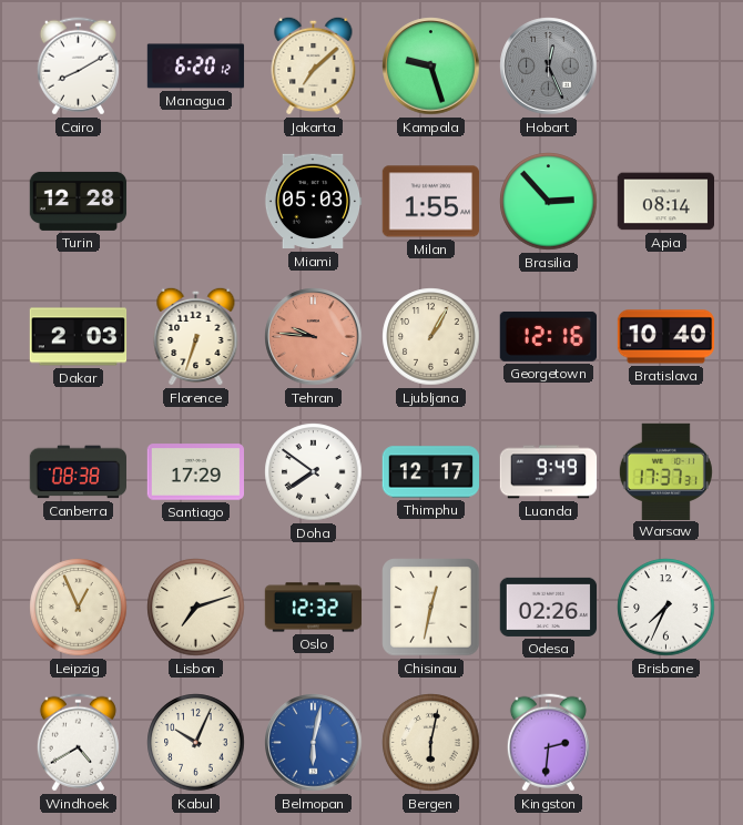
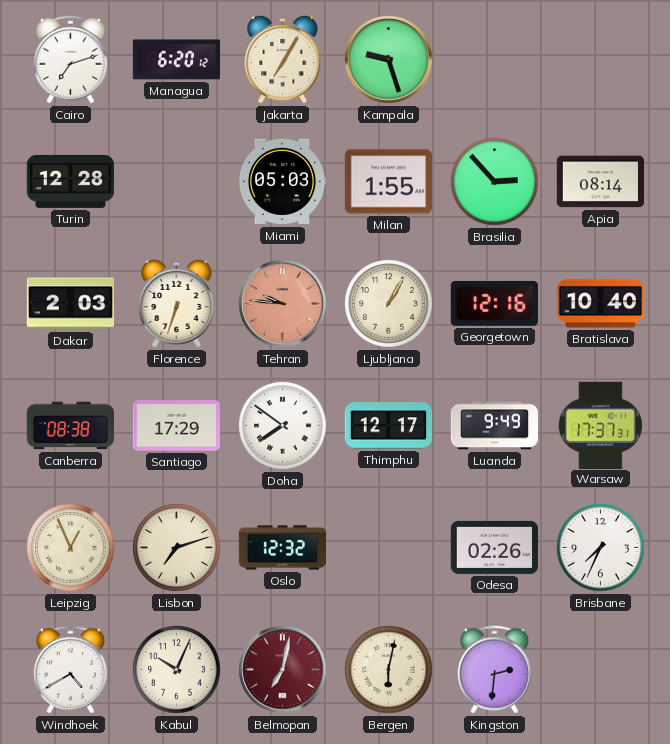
Cairo: 8:10 -> 7:12 (70, 60)
Jakarta: 7:08 -> 7:05 (283, 59)
Hobart: 12:26 -> none (549, 67)
Chisinau: 12:32 -> none (431, 608)
Belmopan: 6:02 -> 7:02 (283, 670)
Belmopan dial: blue -> burgundy (283, 670)
